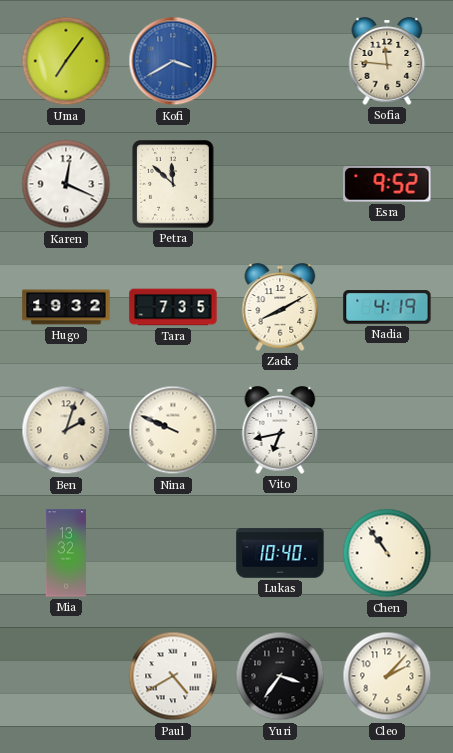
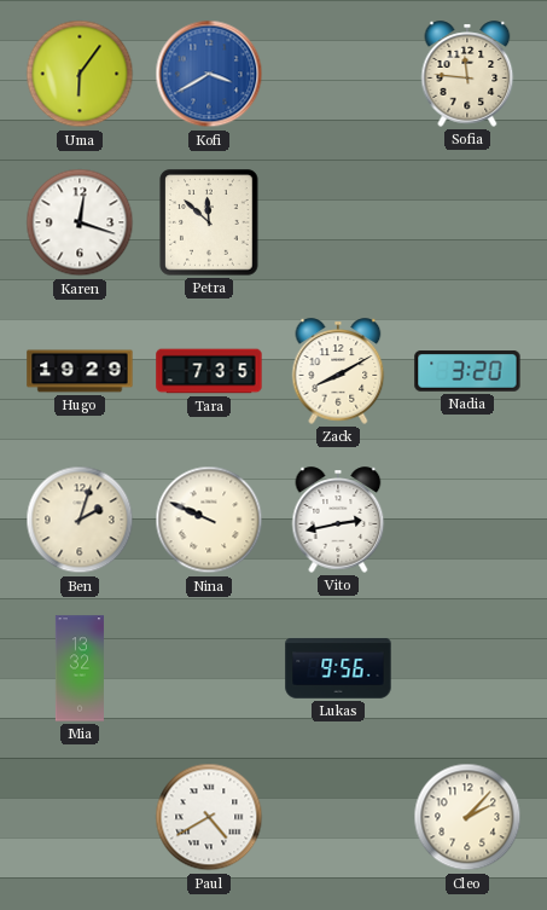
Uma: 7:06 -> 6:06 (80, 74)
Karen: 12:19 -> 12:18 (80, 222)
Esra: 9:52 -> none (387, 184)
Hugo: 19:32 -> 19:29 (80, 371)
Nadia: 4:19 -> 3:20 (467, 371)
Vito: 6:43 -> 2:43 (338, 520)
Lukas: 10:40 -> 9:56 (338, 668)
Chen: 10:54 -> none (387, 553)
Yuri: 3:36 -> none (280, 676)
